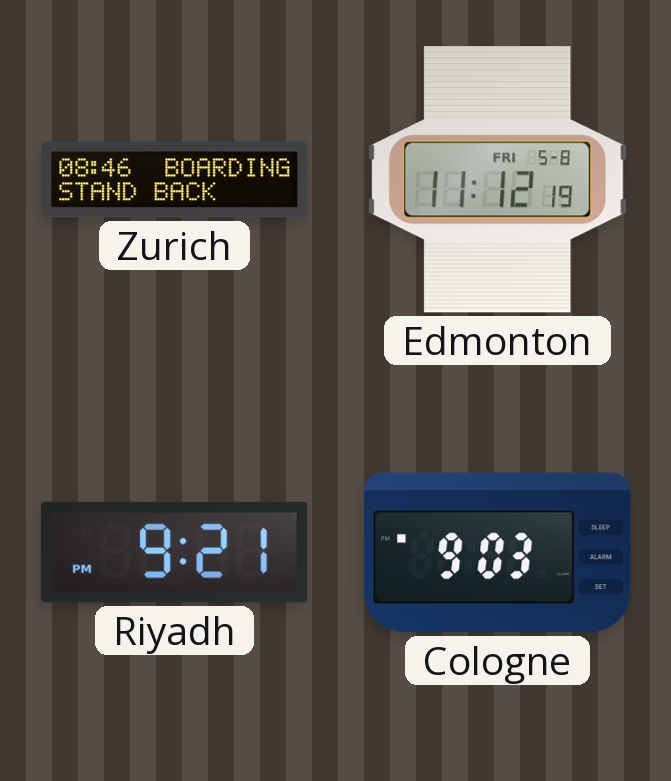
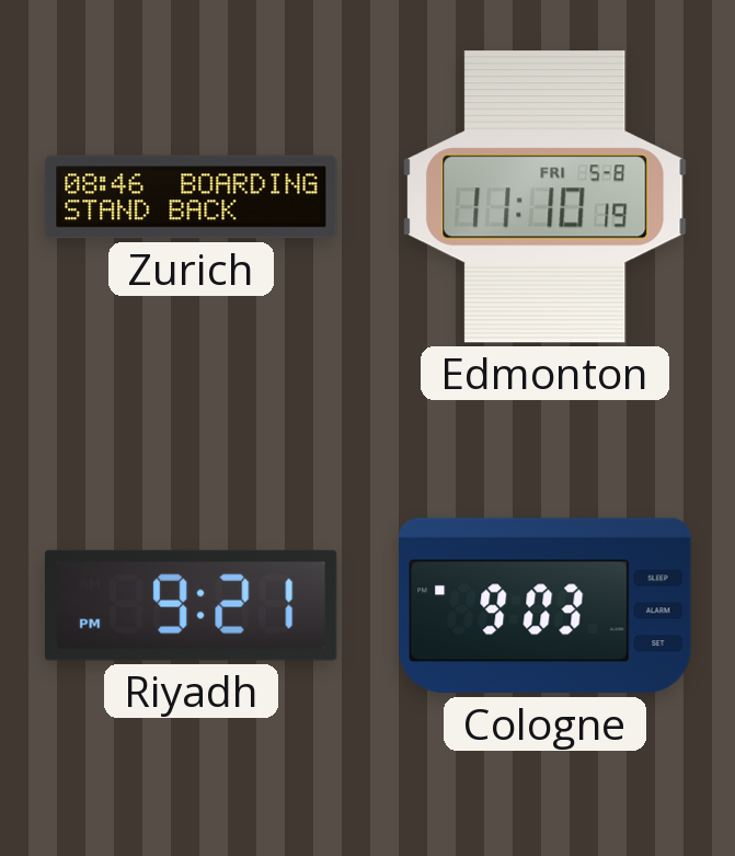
Edmonton: 11:12 -> 11:10 (545, 197)
